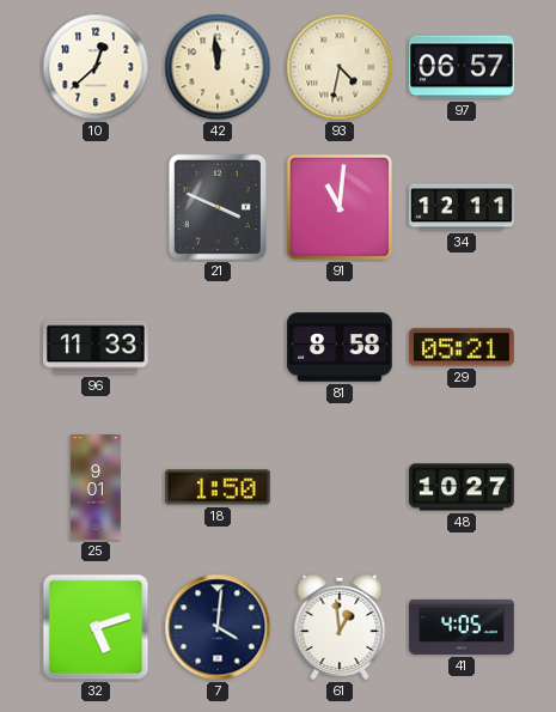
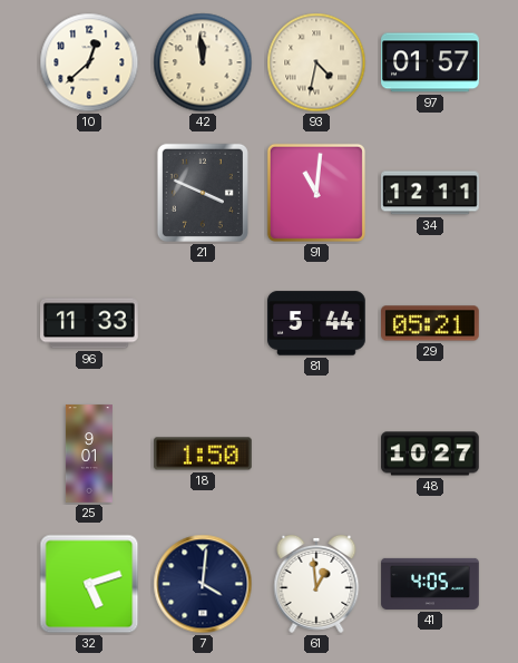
97: 06:57 -> 01:57 (430, 62)
81: 8:58 -> 5:44 (316, 323)
